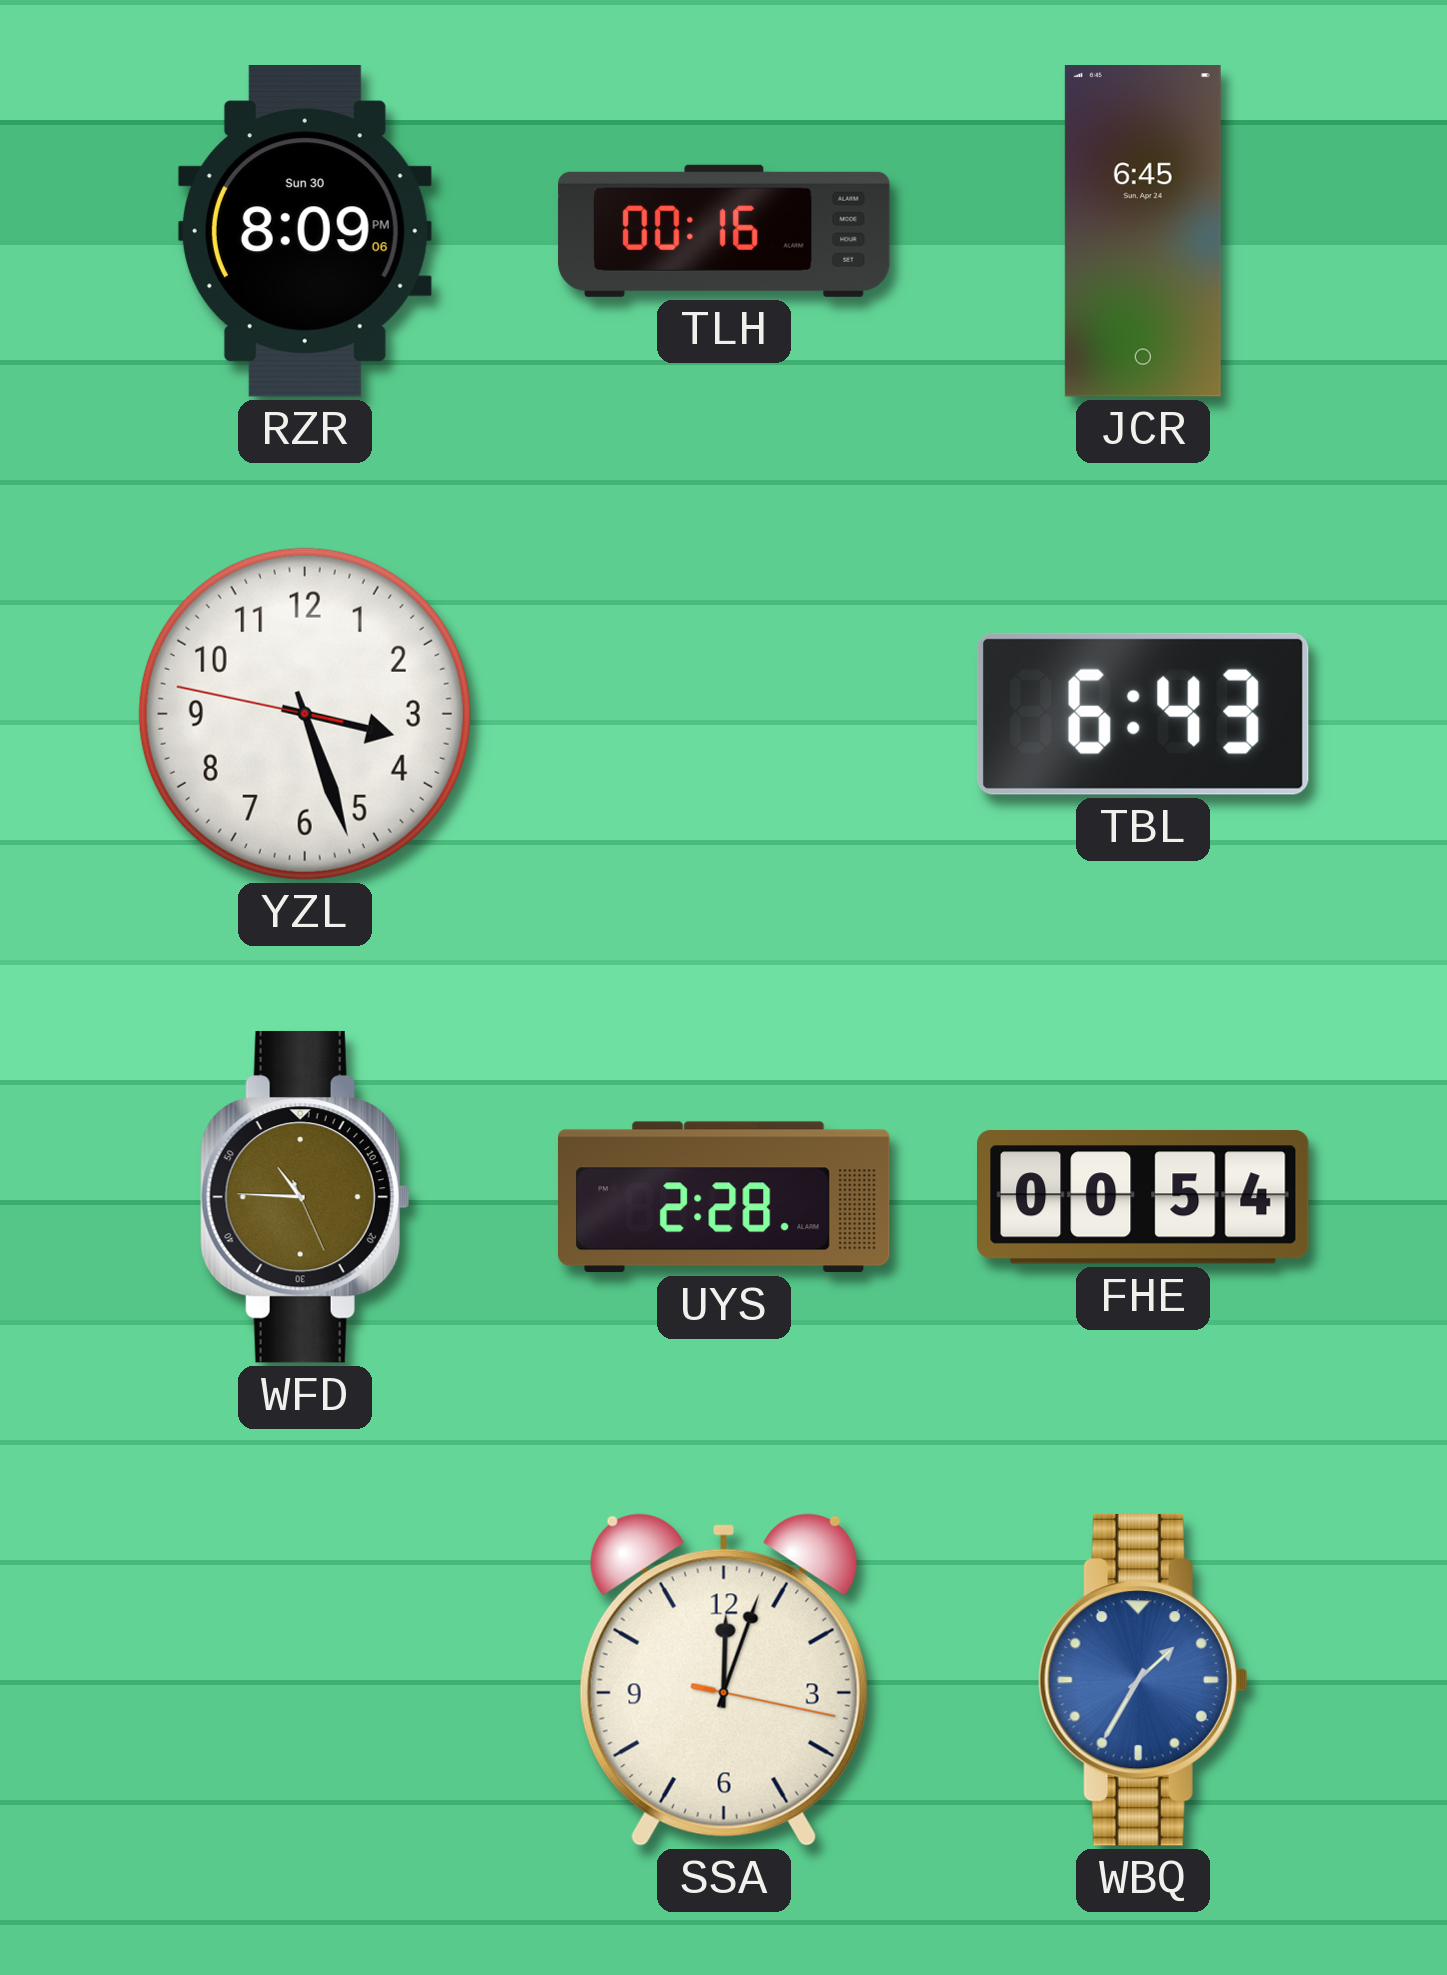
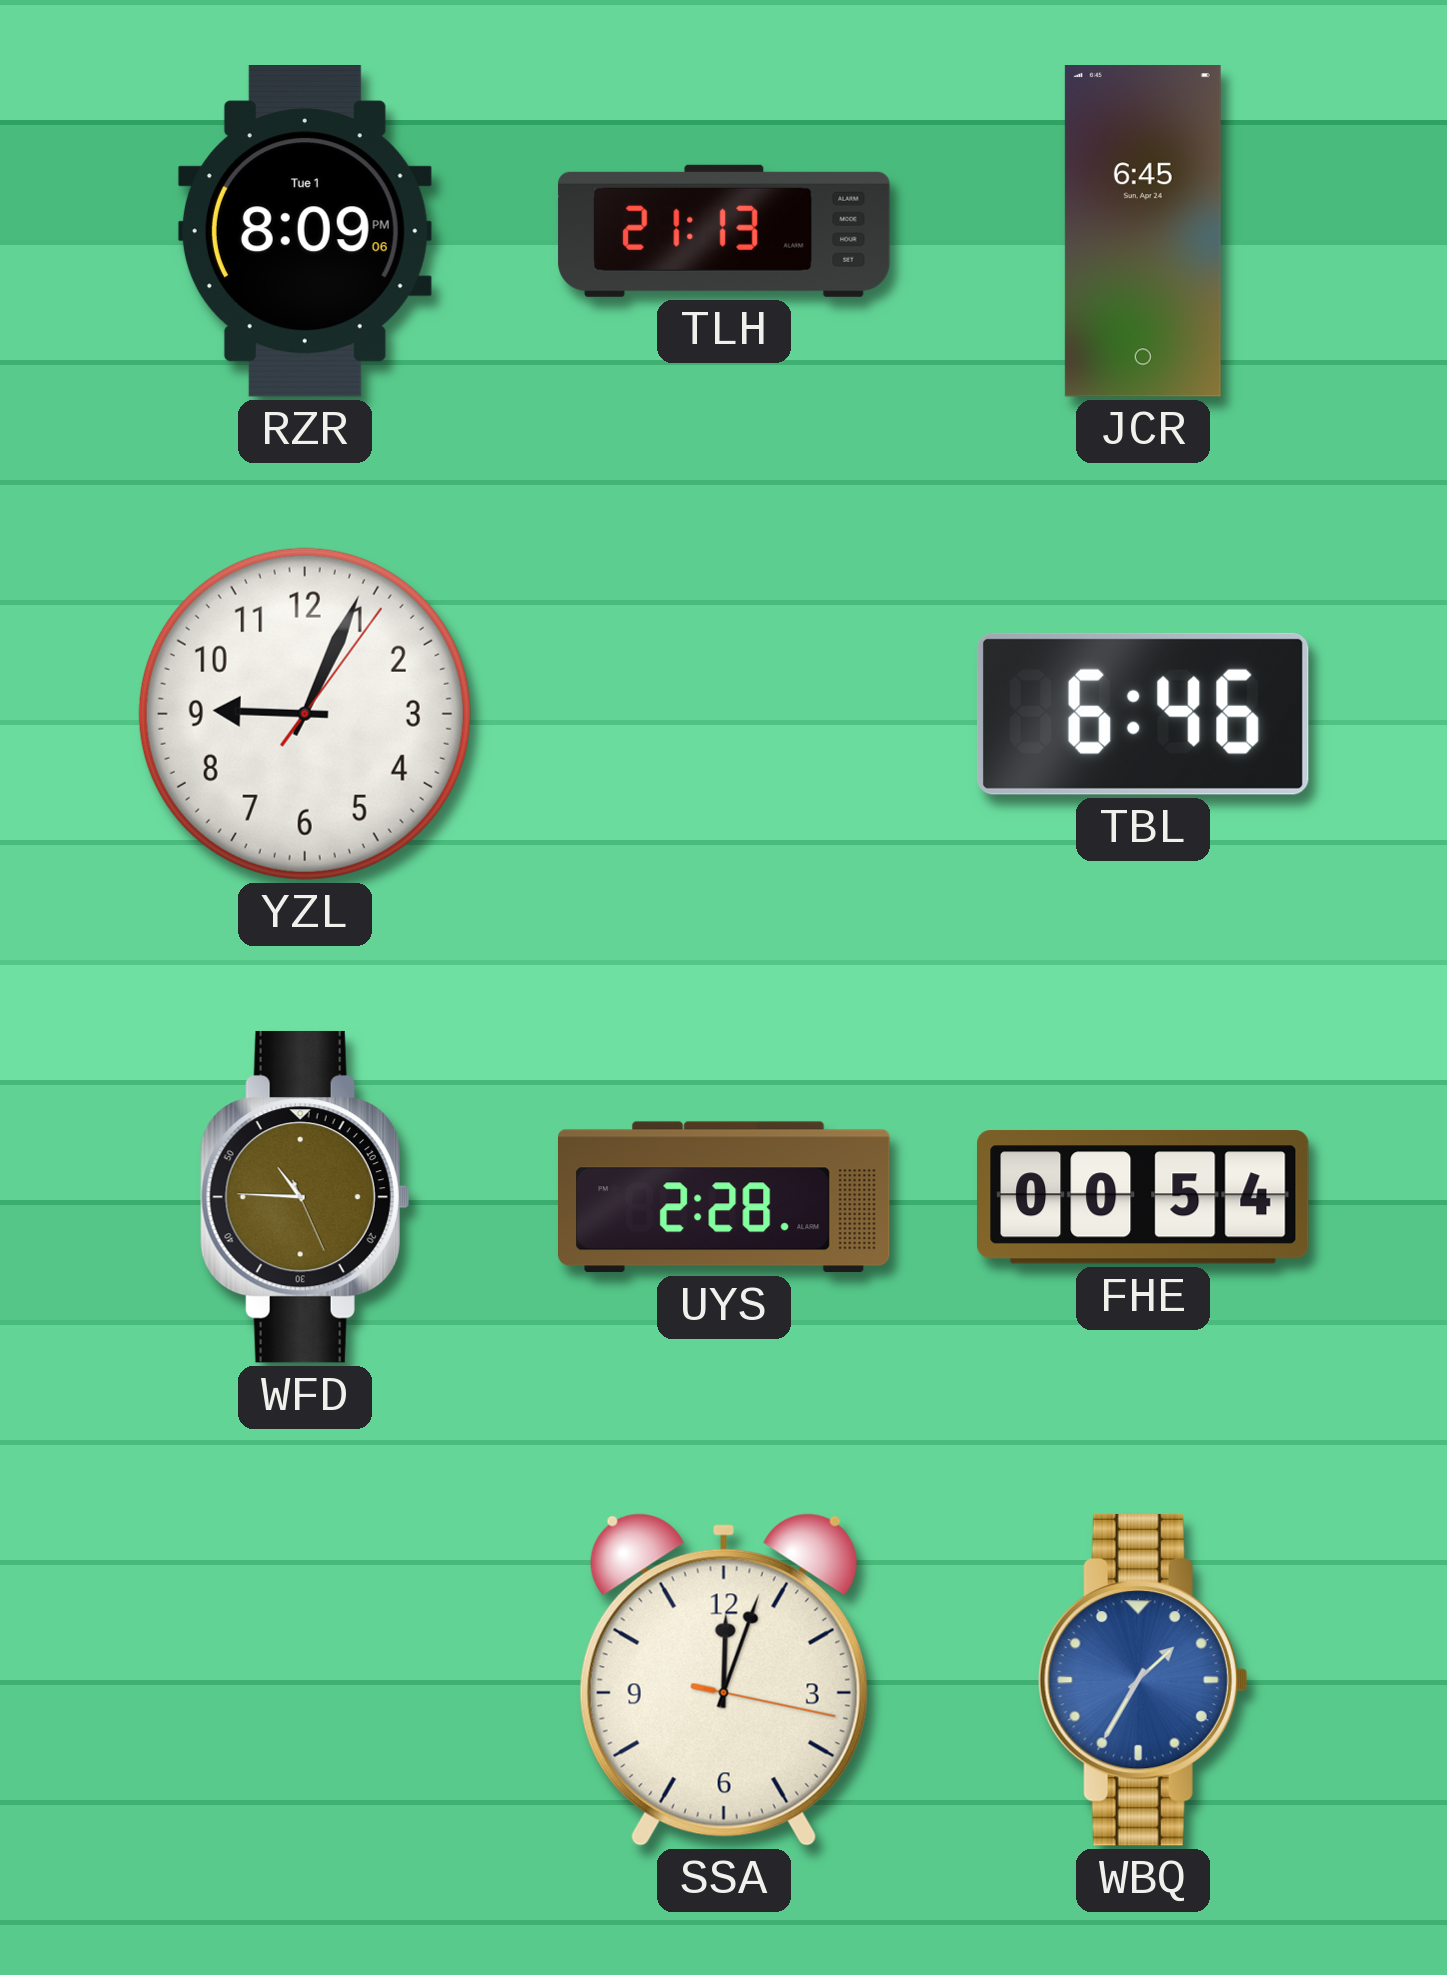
RZR date: Sun 30 -> Tue 1 (305, 232)
TLH: 00:16 -> 21:13 (724, 231)
YZL: 3:26 -> 9:04 (305, 714)
TBL: 6:43 -> 6:46 (1143, 714)
